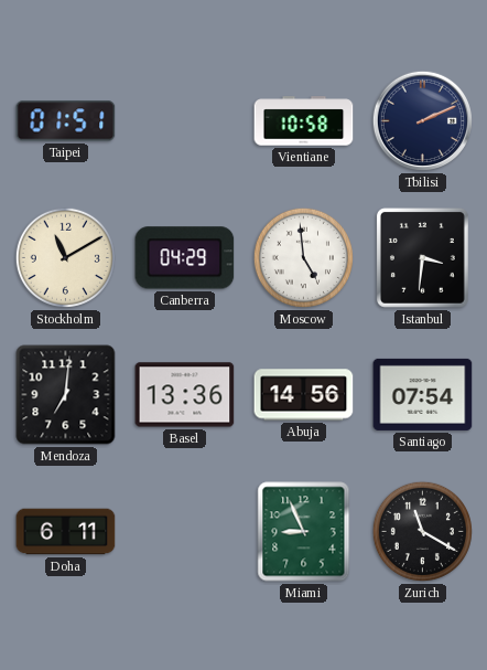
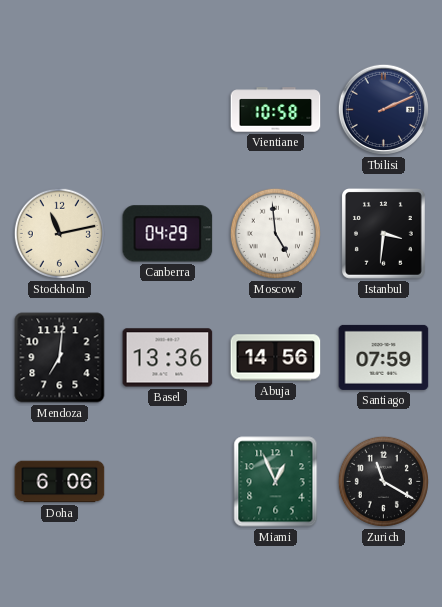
Taipei: 01:51 -> none (66, 121)
Stockholm: 11:10 -> 11:13 (59, 233)
Santiago: 07:54 -> 07:59 (384, 357)
Doha: 6:11 -> 6:06 (60, 482)
Miami: 8:56 -> 12:56 (276, 482)
